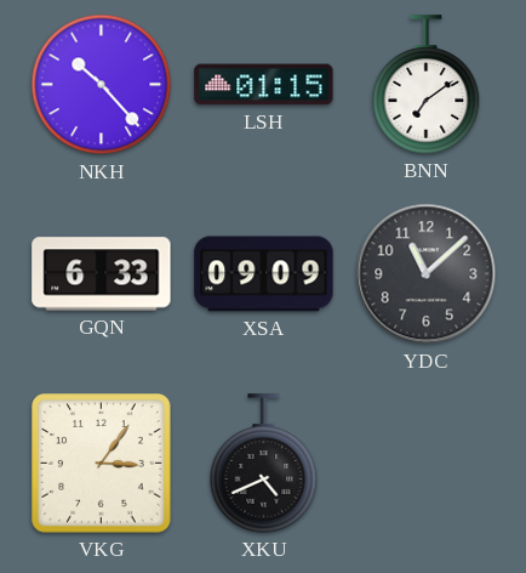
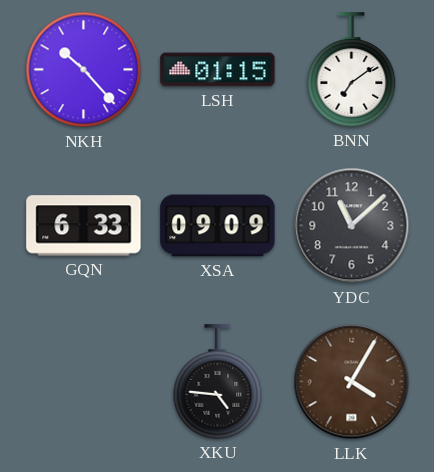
VKG: 3:06 -> none (102, 464)
XKU: 4:41 -> 4:46 (218, 382)
LLK: none -> 4:05 (352, 382)
